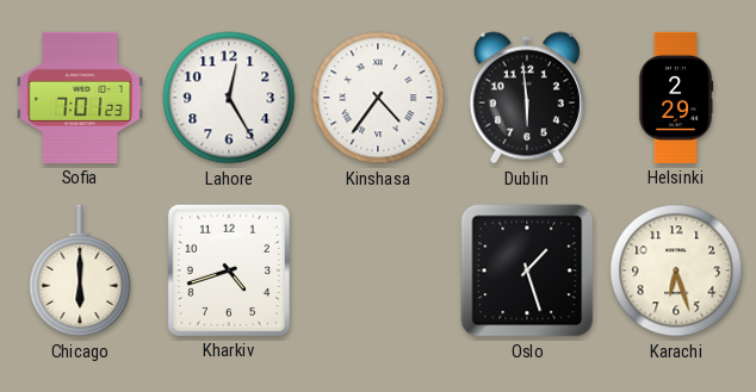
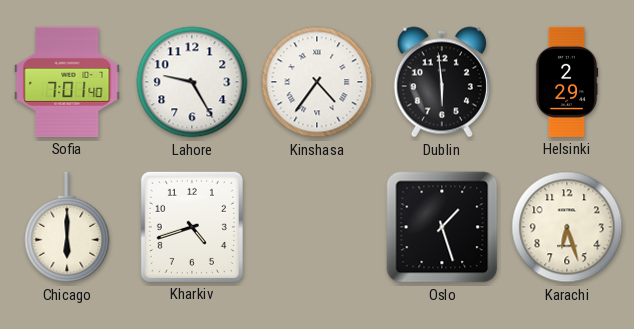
Sofia: 7:01:23 -> 7:01:40 (67, 82)
Lahore: 12:25 -> 9:25 (192, 82)
